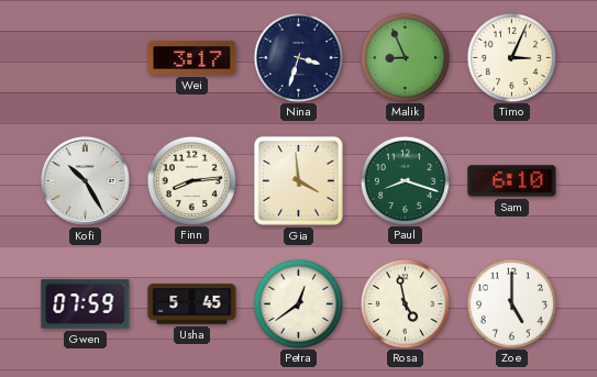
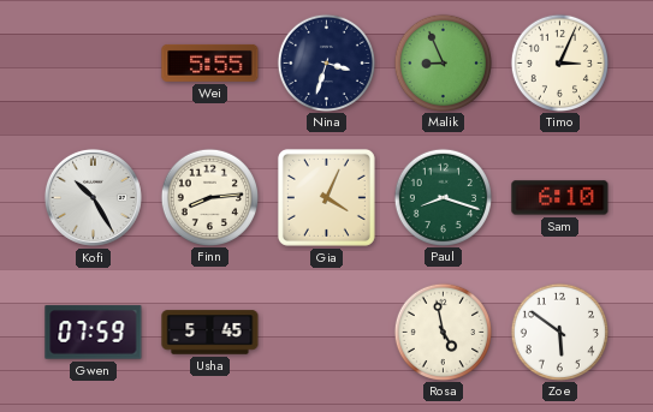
Wei: 3:17 -> 5:55 (210, 62)
Gia: 3:59 -> 4:04 (326, 197)
Petra: 12:39 -> none (298, 303)
Zoe: 5:00 -> 5:51 (559, 332)
